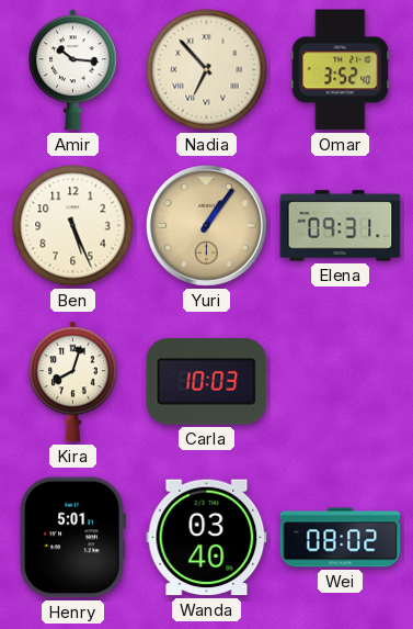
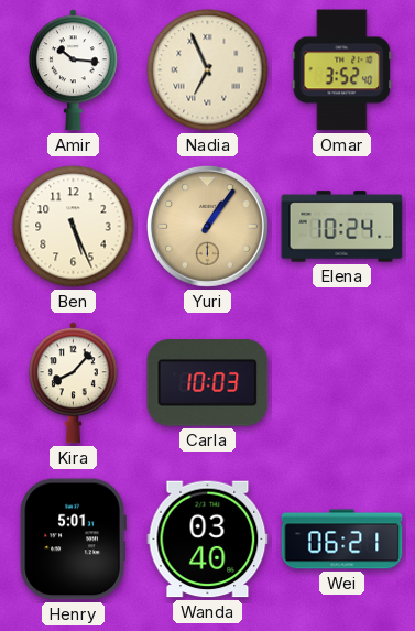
Nadia: 6:53 -> 6:56 (208, 70)
Elena: 09:31 -> 10:24 (342, 227)
Kira: 8:03 -> 8:07 (73, 383)
Wei: 08:02 -> 06:21 (342, 540)
